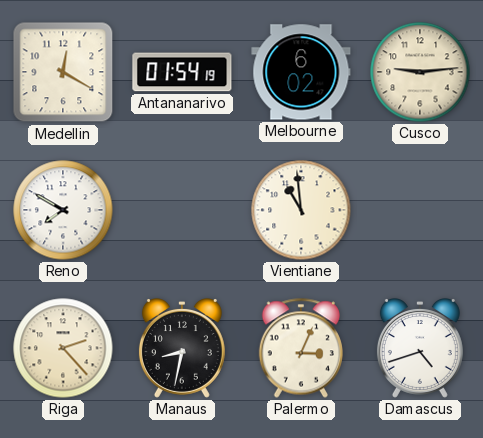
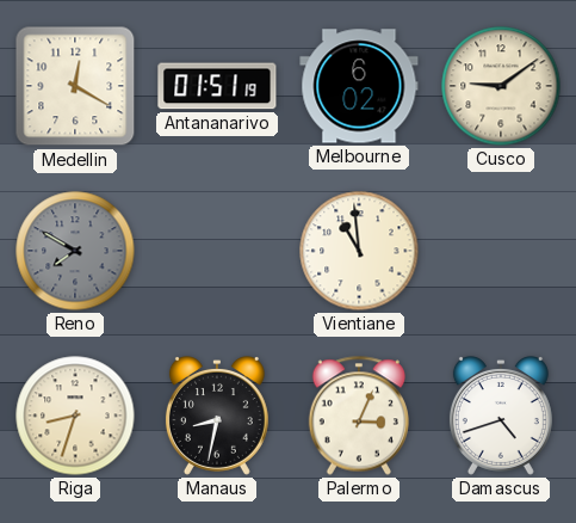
Antananarivo: 01:54 -> 01:51 (217, 86)
Cusco: 9:14 -> 9:09 (501, 86)
Reno dial: white -> grey (75, 251)
Riga: 2:23 -> 8:33 (75, 416)
